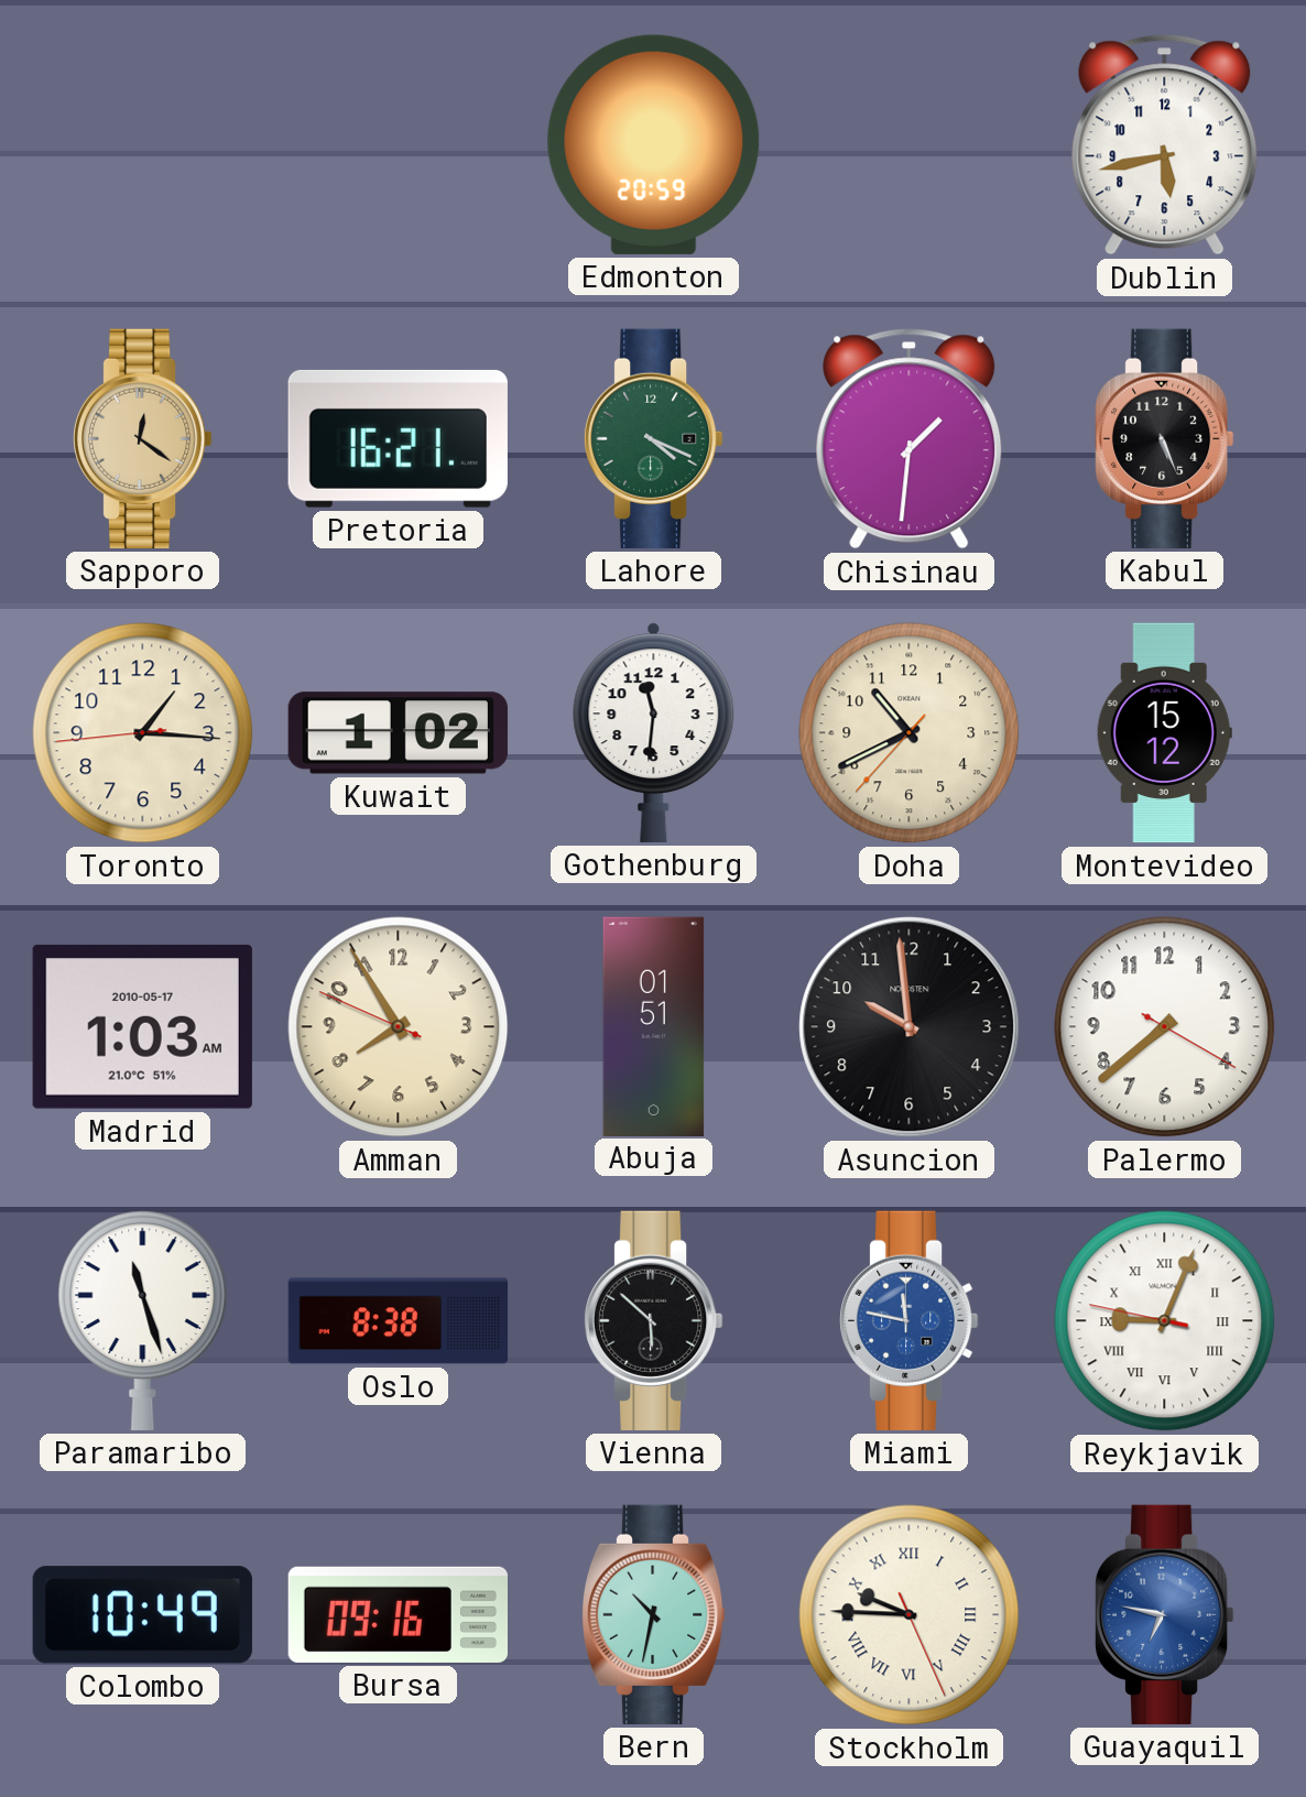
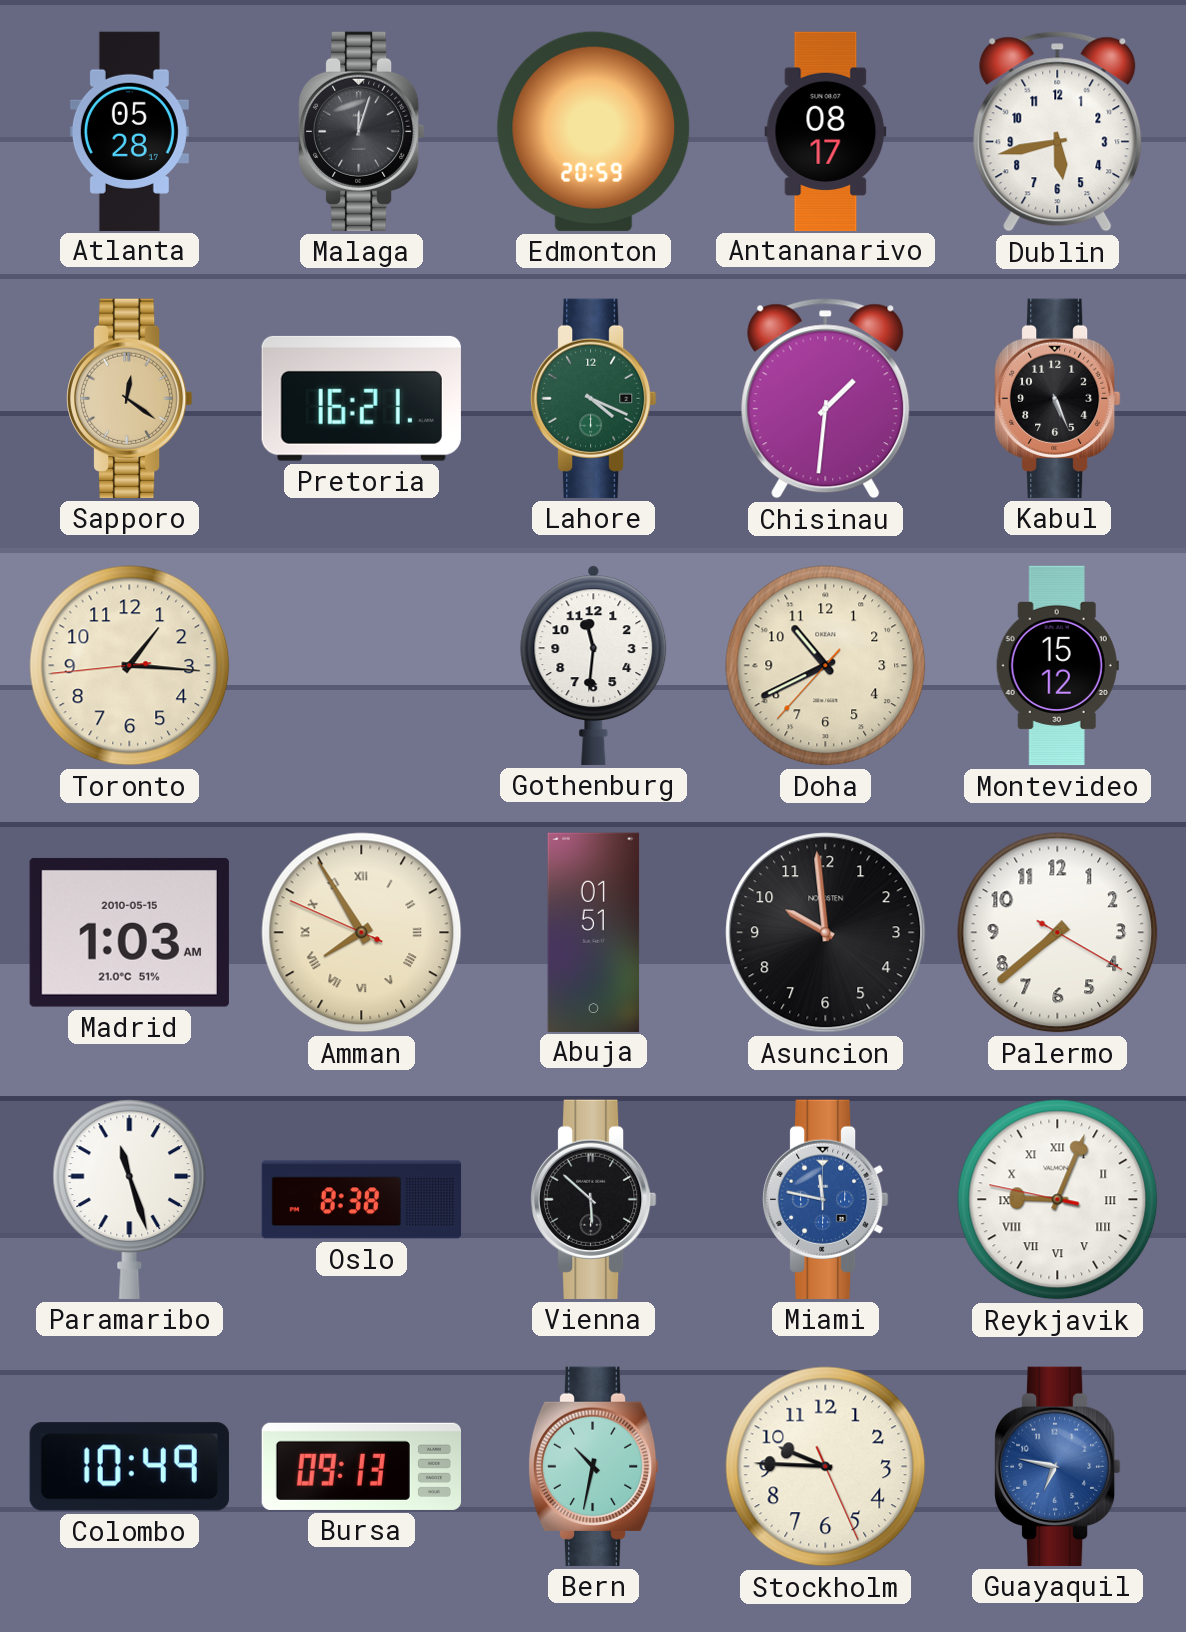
Atlanta: none -> 05:28 (129, 131)
Malaga: none -> 12:03 (361, 131)
Antananarivo: none -> 08:17 (826, 131)
Kuwait: 1:02 -> none (398, 733)
Madrid date: 2010-05-17 -> 2010-05-15 (129, 932)
Amman numerals: Arabic -> Roman (362, 933)
Bursa: 09:16 -> 09:13 (361, 1466)
Stockholm numerals: Roman -> Arabic (826, 1467)
